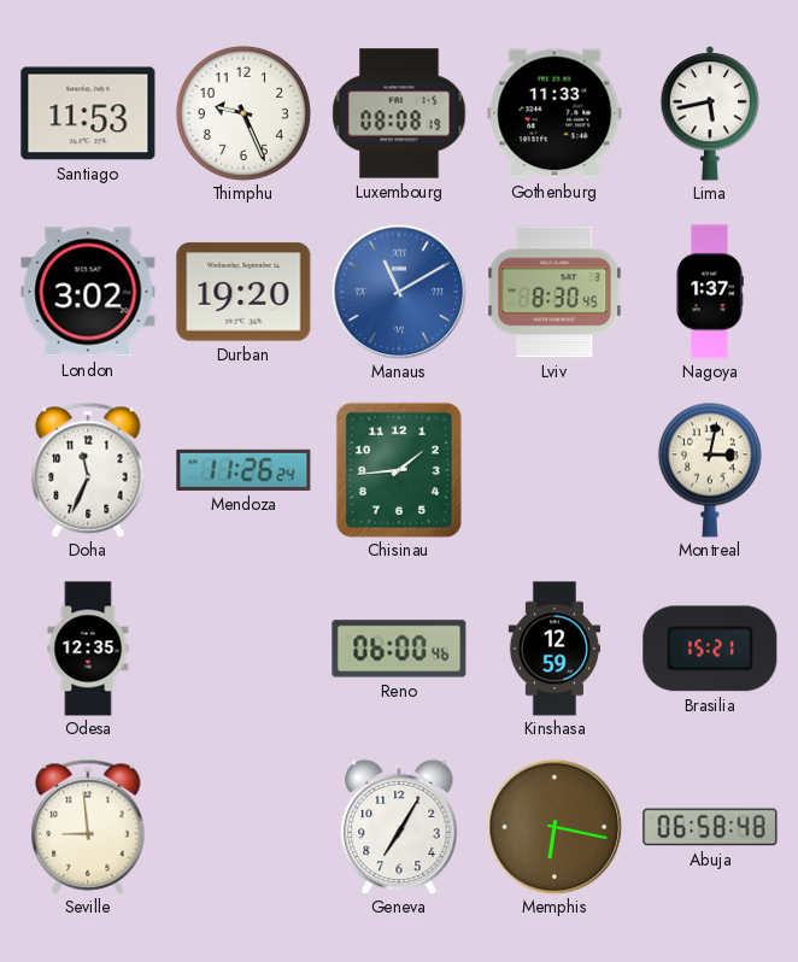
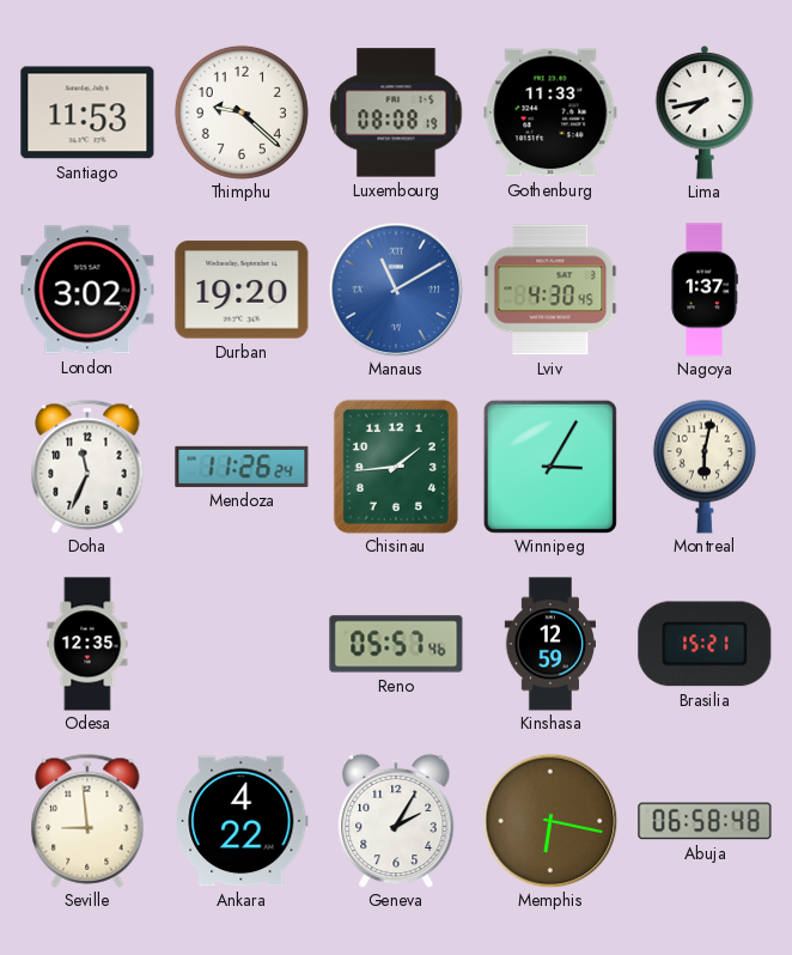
Thimphu: 9:26 -> 9:22 (242, 112)
Lima: 5:43 -> 7:43 (705, 112)
Lviv: 8:30 -> 4:30 (550, 290)
Winnipeg: none -> 3:05 (550, 467)
Montreal: 3:02 -> 6:02 (705, 467)
Reno: 06:00 -> 05:57 (396, 644)
Ankara: none -> 4:22 (242, 821)
Geneva: 7:05 -> 2:05 (396, 821)
